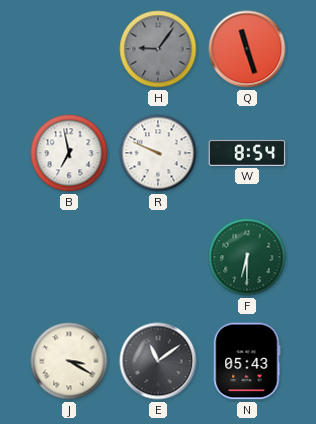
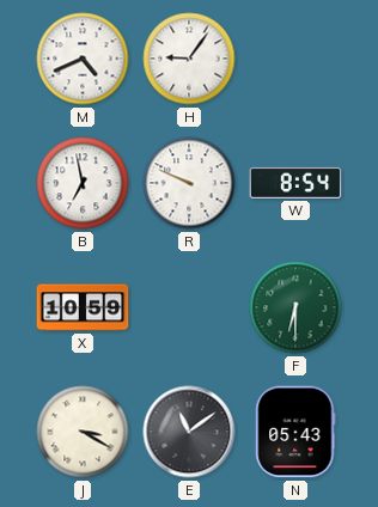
M: none -> 4:41 (83, 59)
H dial: grey -> white (189, 59)
Q: 11:27 -> none (247, 49)
X: none -> 10:59 (83, 307)
